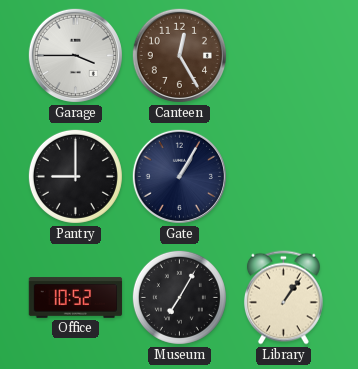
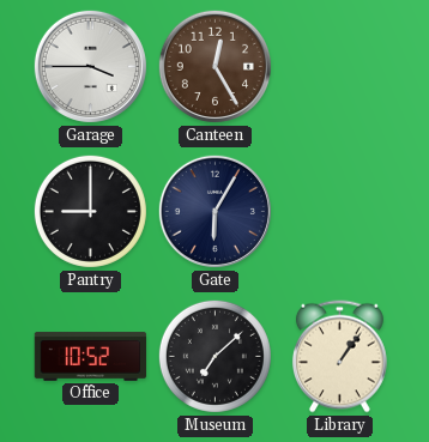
Gate: 1:05 -> 6:05 (214, 211)
Museum: 7:05 -> 7:08 (214, 356)
